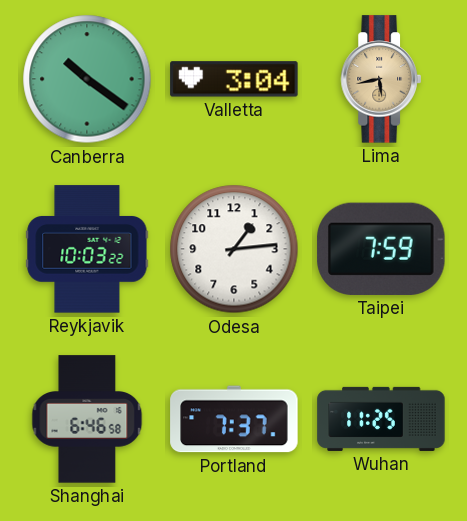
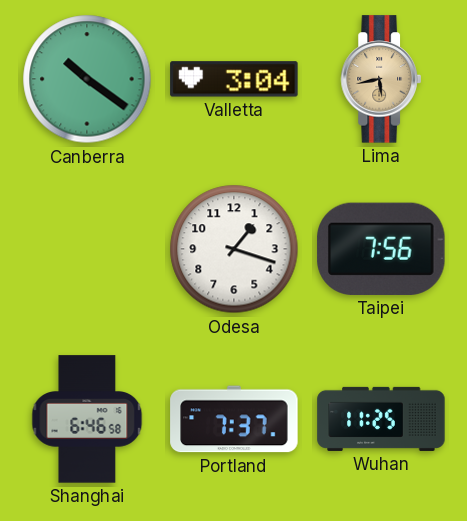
Reykjavik: 10:03 -> none (87, 249)
Odesa: 1:14 -> 1:18 (234, 249)
Taipei: 7:59 -> 7:56 (381, 249)
